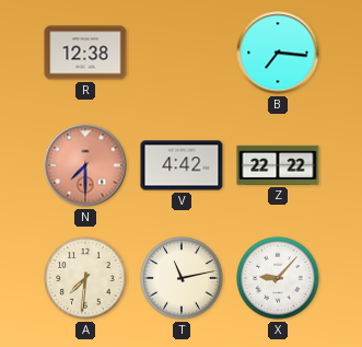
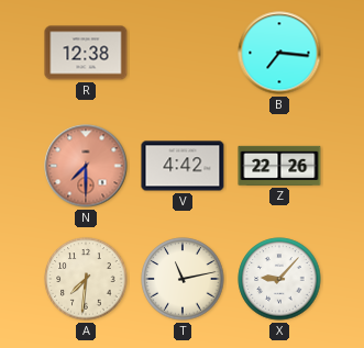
Z: 22:22 -> 22:26 (279, 166)
